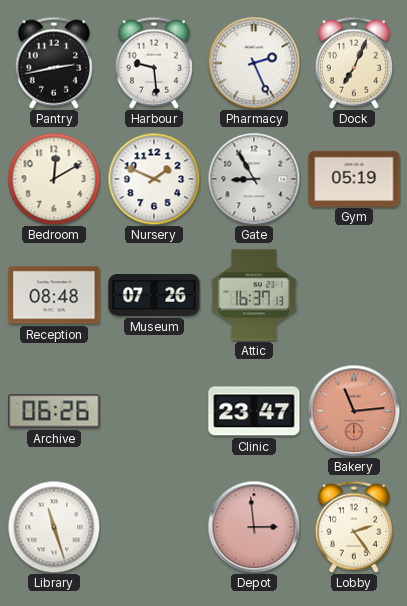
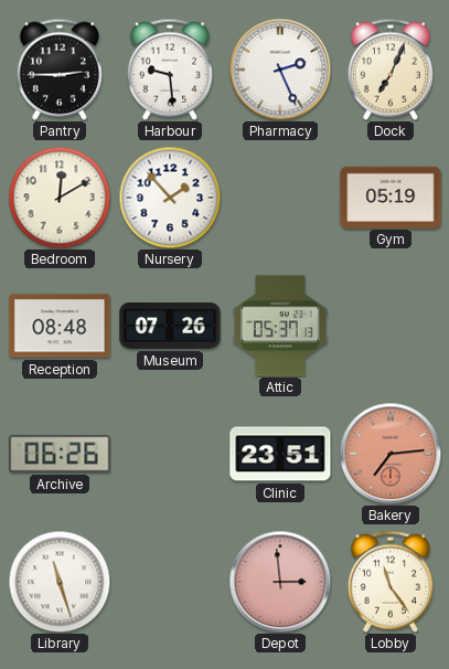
Pantry: 2:43 -> 2:45 (60, 70)
Nursery: 1:49 -> 1:53 (170, 198)
Gate: 8:55 -> none (254, 179)
Attic: 16:37 -> 05:37 (281, 326)
Clinic: 23:47 -> 23:51 (280, 454)
Bakery: 11:14 -> 7:14 (391, 454)
Lobby: 2:24 -> 11:24 (391, 582)
